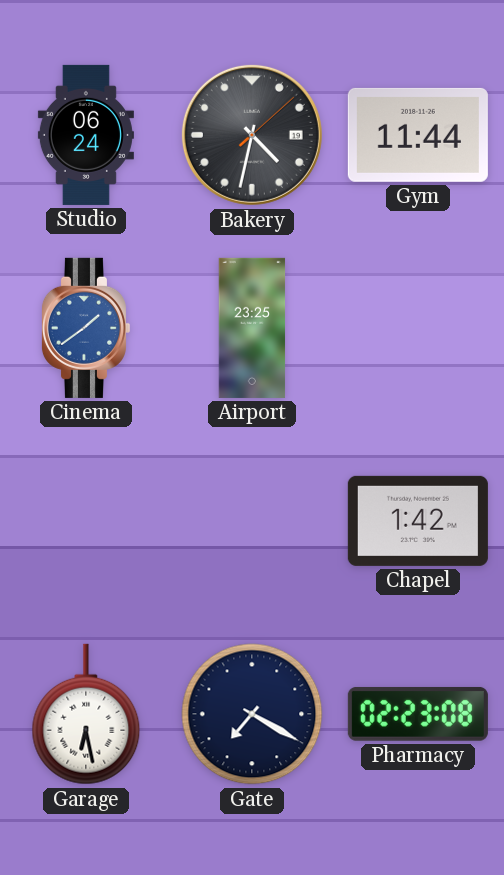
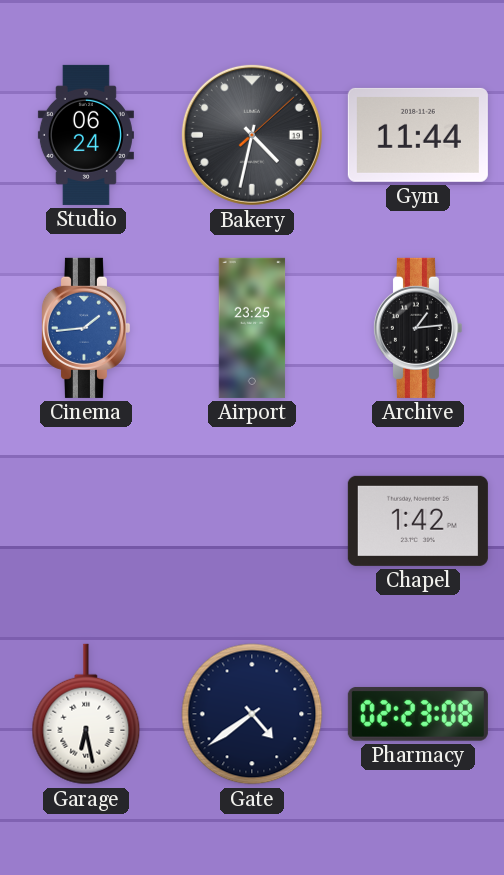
Cinema: 1:39 -> 1:44 (85, 328)
Archive: none -> 1:14 (417, 328)
Gate: 7:20 -> 4:39 (252, 714)
